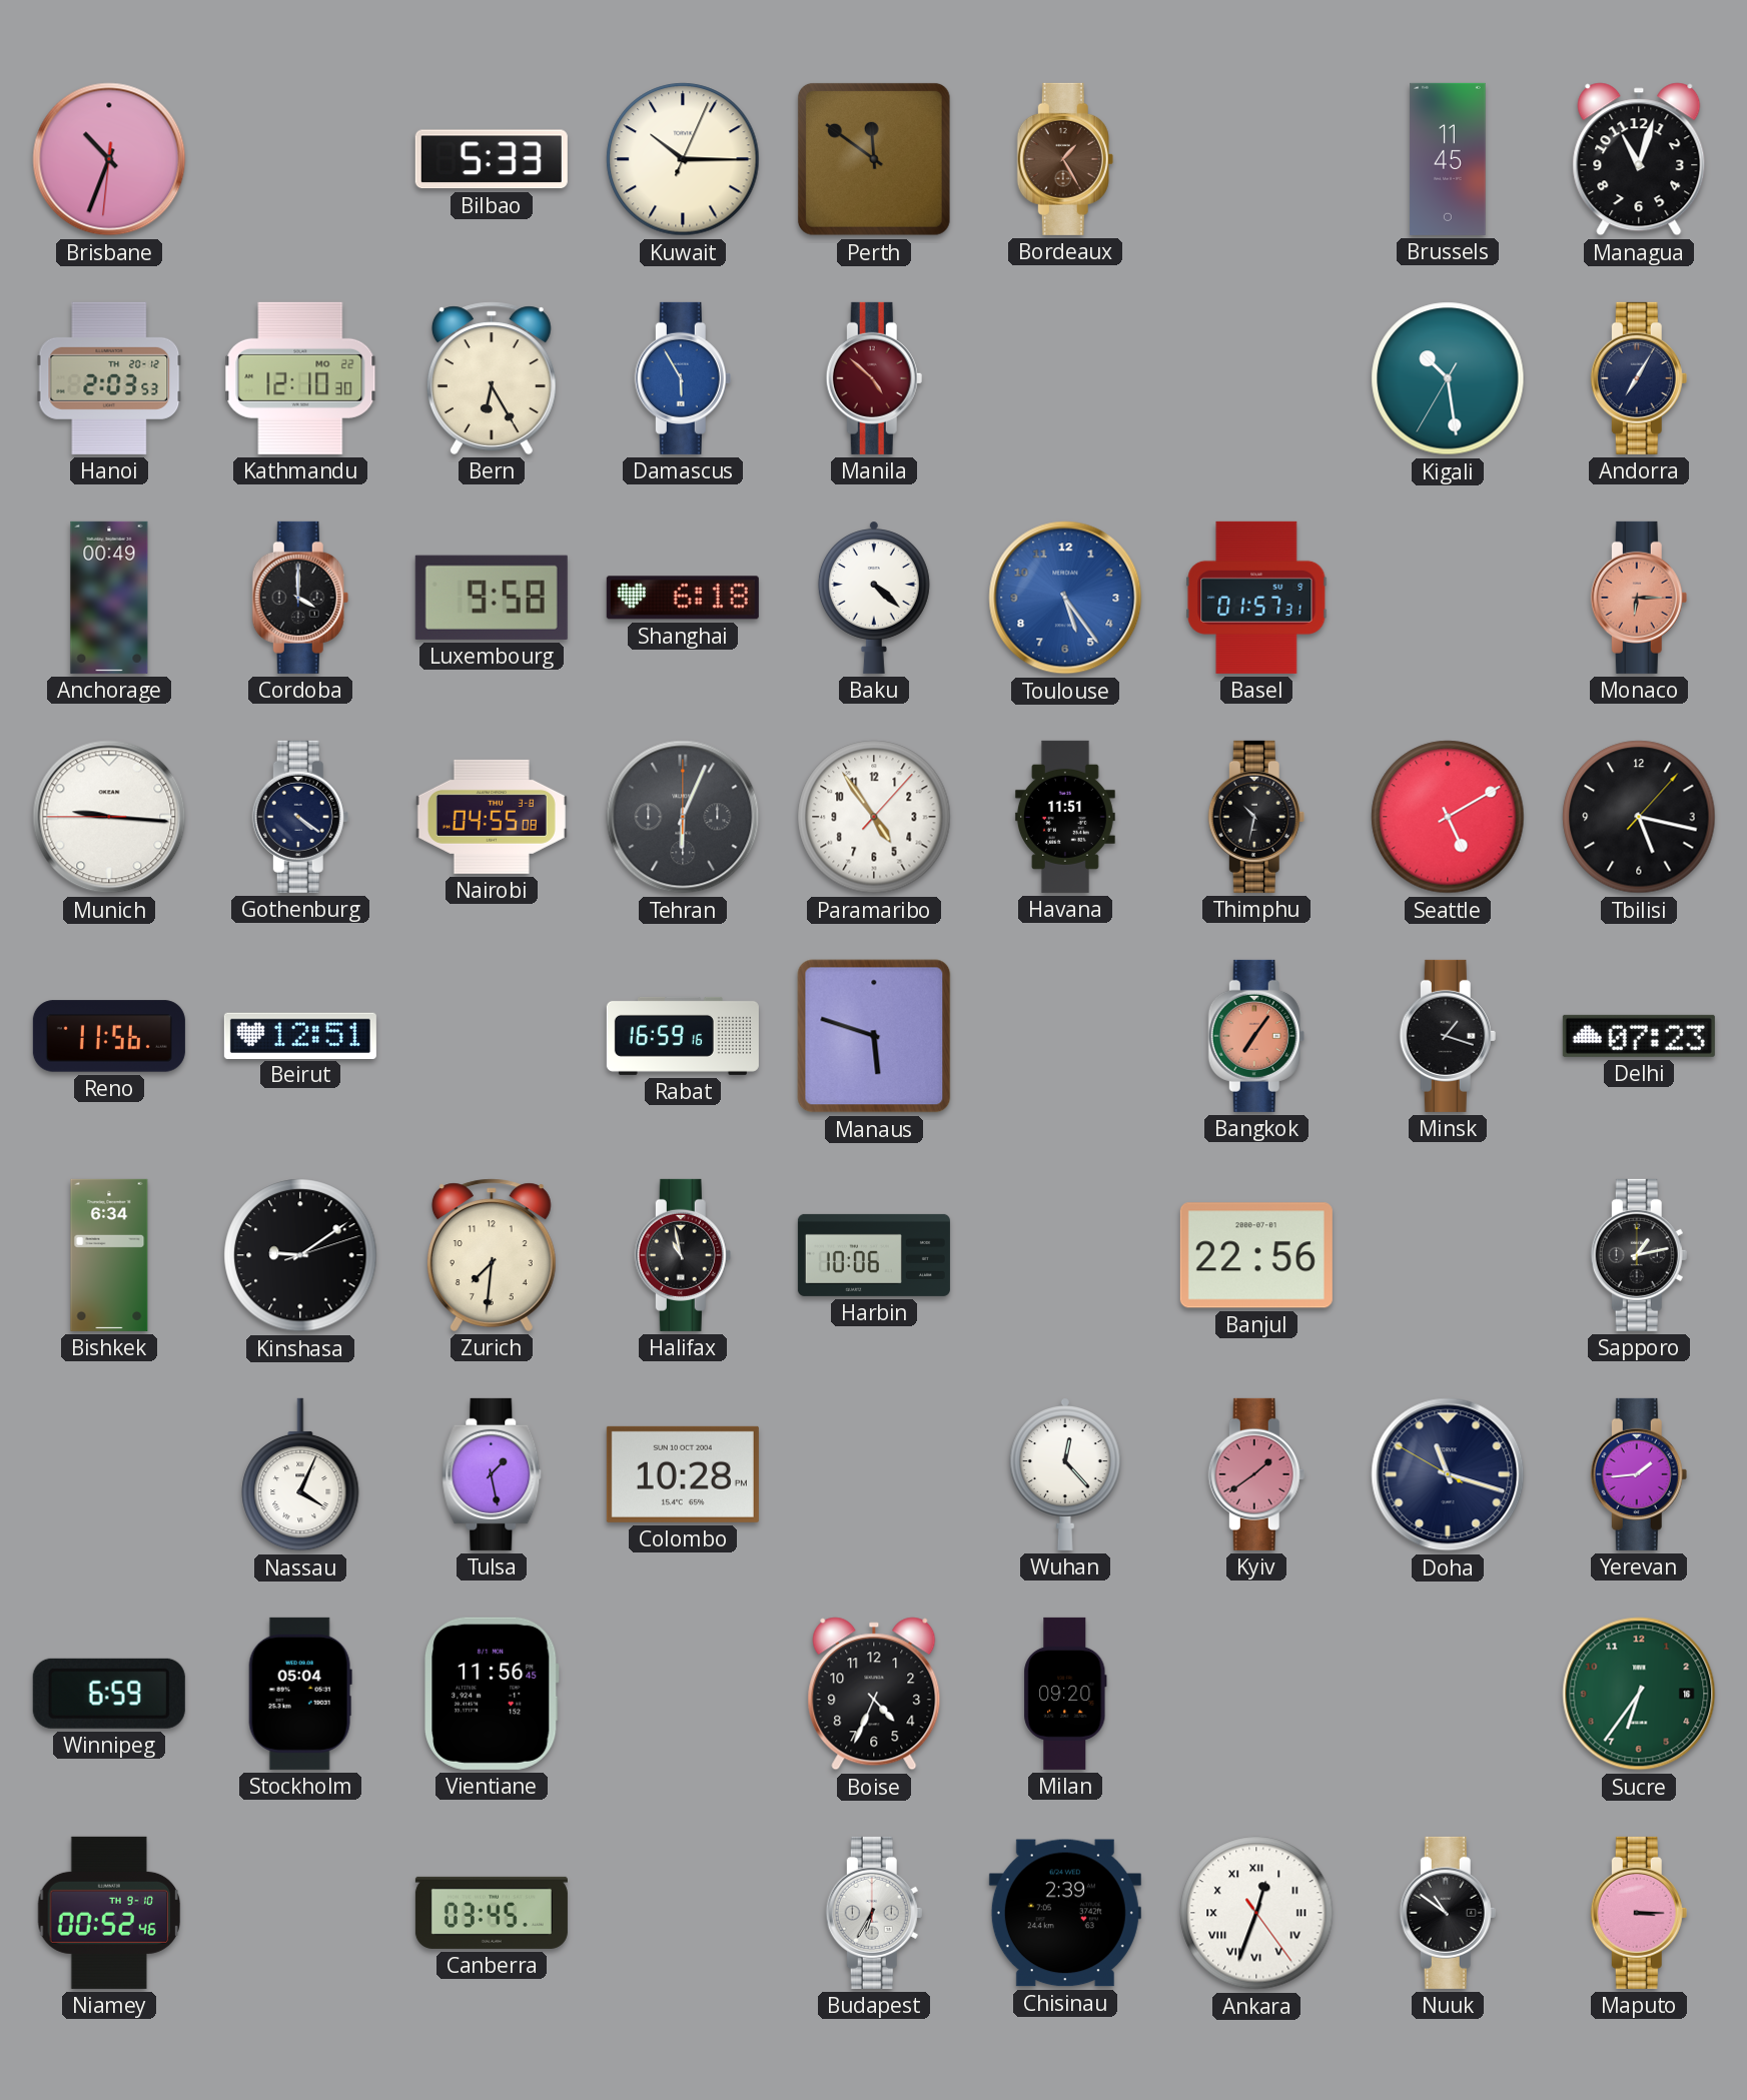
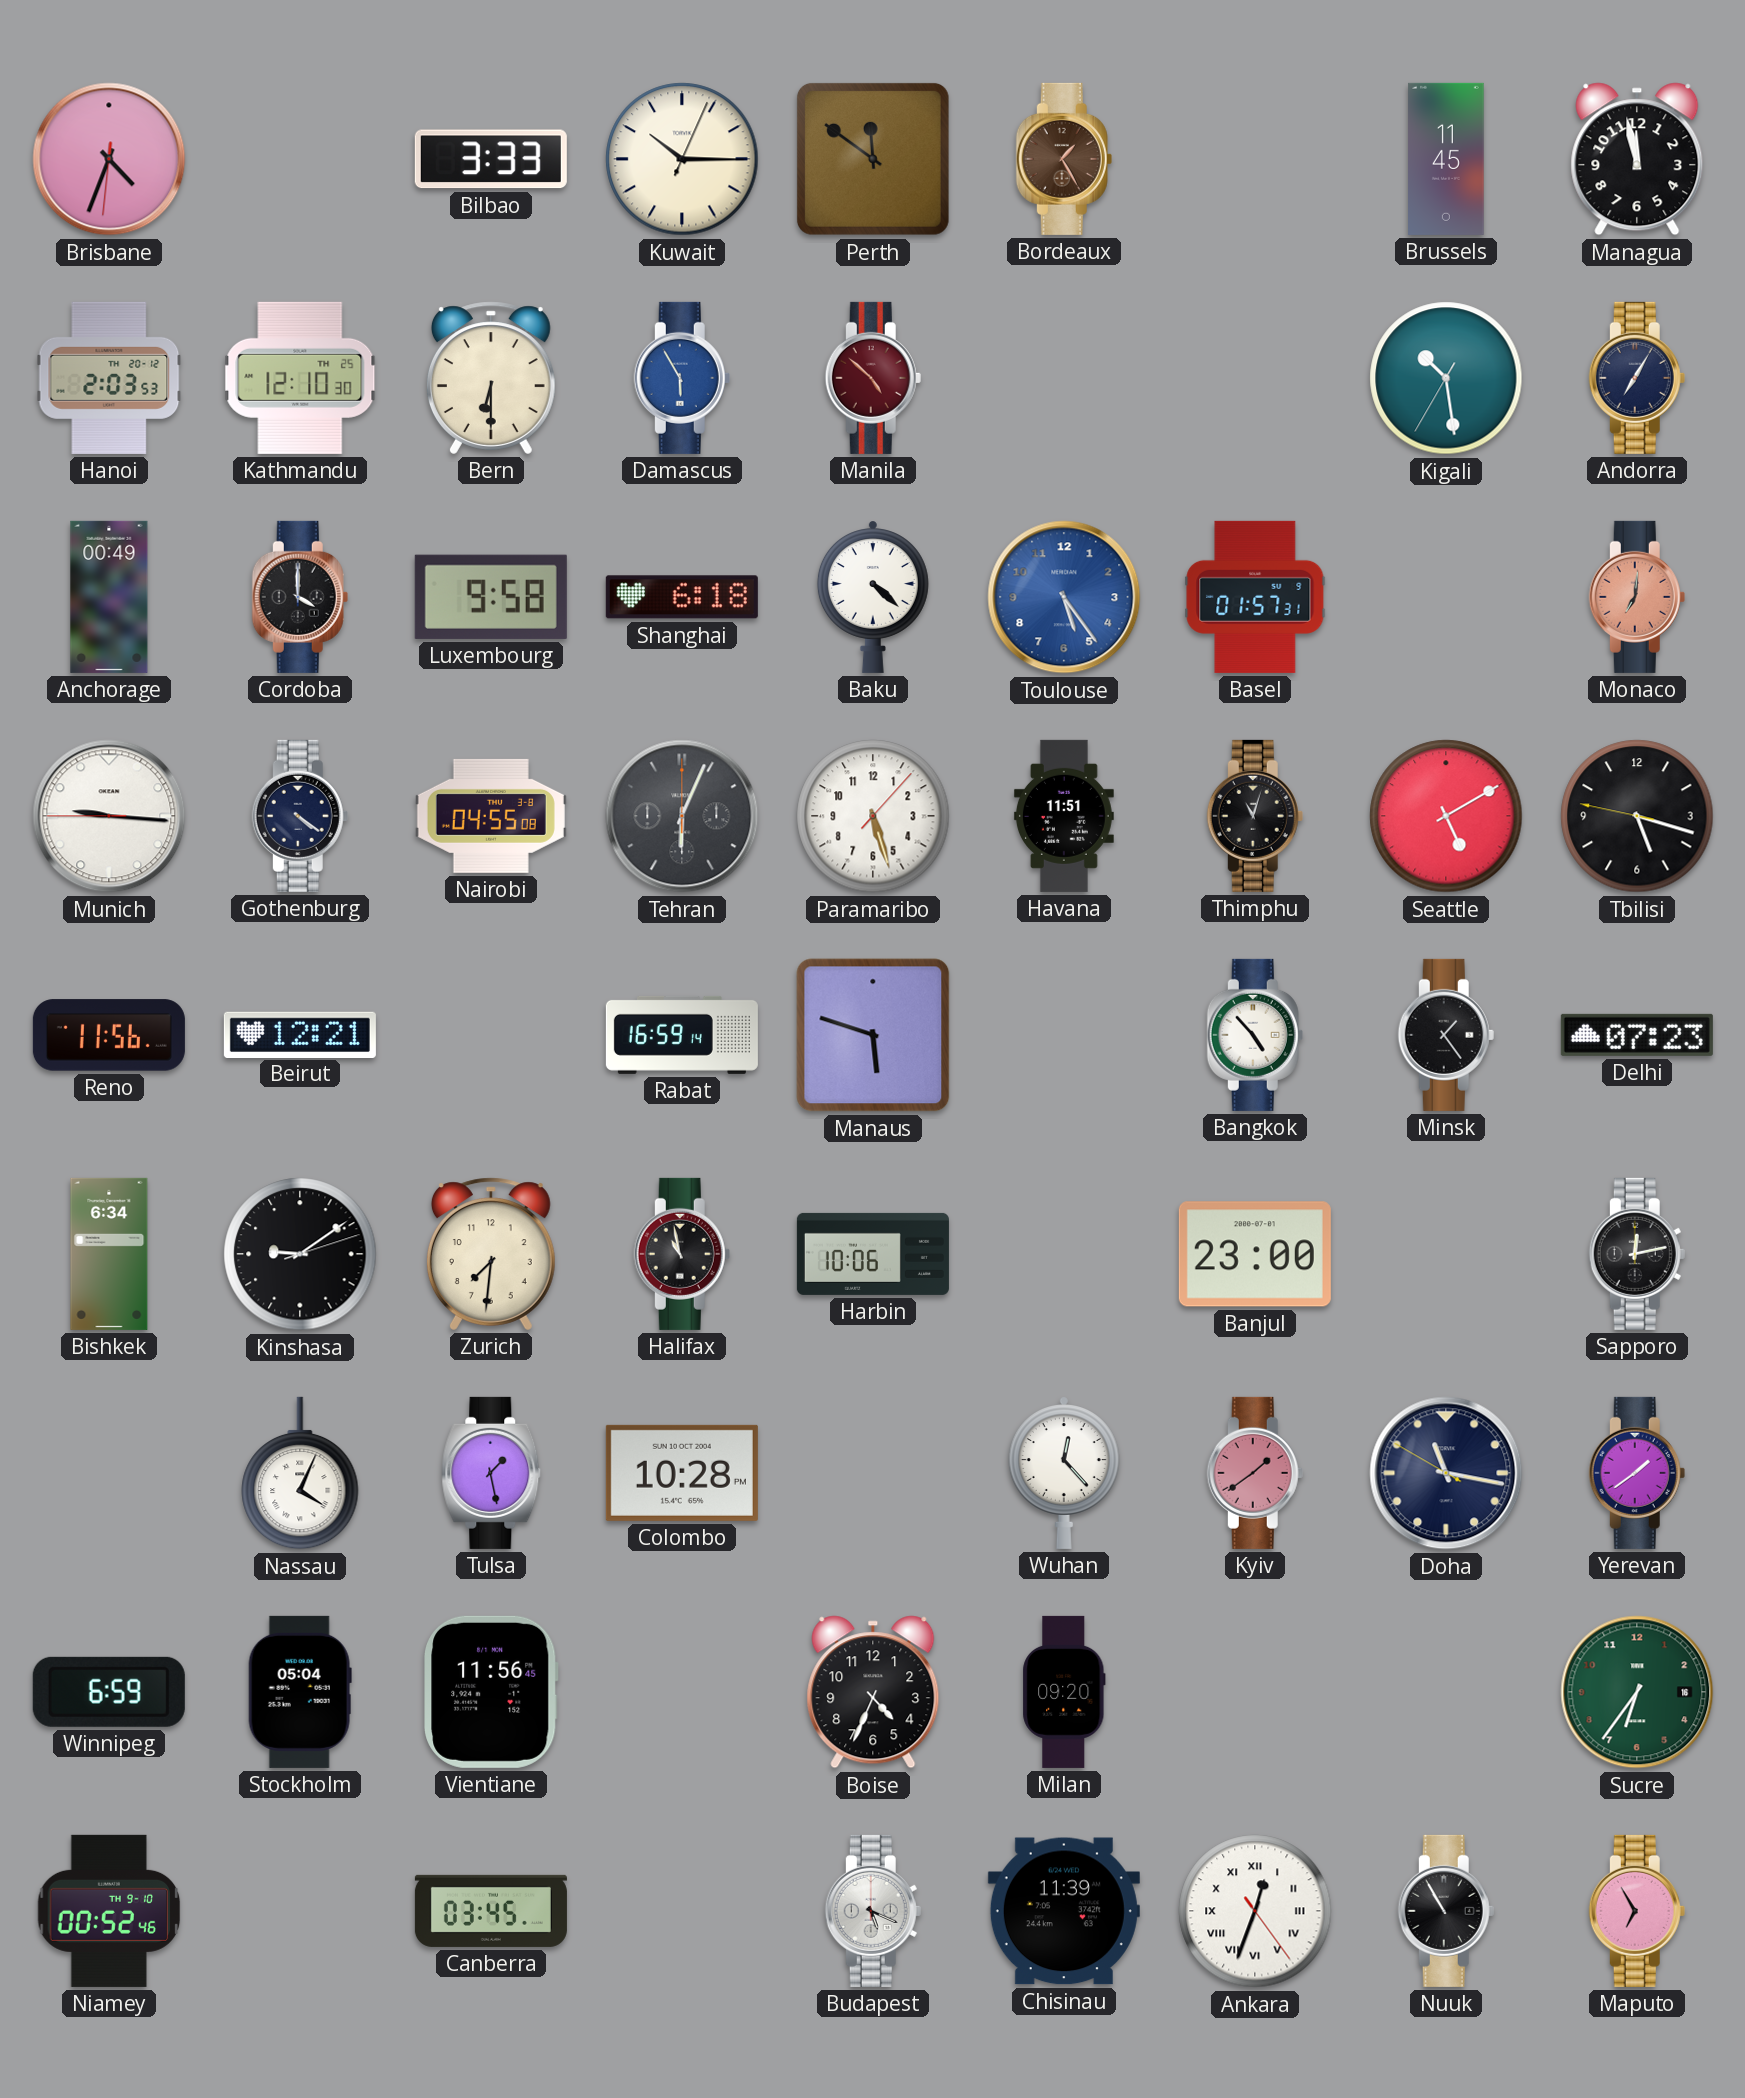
Brisbane: 10:33 -> 4:33 (109, 159)
Bilbao: 5:33 -> 3:33 (491, 159)
Managua: 11:03 -> 11:58 (1637, 159)
Kathmandu date: MO 22 -> TH 25 (300, 378)
Bern: 6:25 -> 6:30 (491, 378)
Monaco: 6:15 -> 7:01 (1637, 597)
Paramaribo: 4:54 -> 5:27 (873, 816)
Thimphu: 10:32 -> 11:03 (1255, 816)
Tbilisi: 5:17:07 -> 5:17:47 (1637, 816)
Beirut: 12:51 -> 12:21 (300, 1034)
Rabat: 16:59:16 -> 16:59:14 (682, 1035)
Bangkok: 7:06 -> 4:53 (1255, 1035)
Bangkok dial: salmon -> white (1255, 1035)
Minsk: 1:18 -> 1:24 (1446, 1035)
Banjul: 22:56 -> 23:00 (1255, 1254)
Sapporo: 1:13 -> 12:13 (1637, 1254)
Doha: 11:17 -> 11:16 (1446, 1473)
Yerevan: 1:44 -> 1:39 (1637, 1473)
Budapest: 6:35 -> 5:19 (873, 1911)
Chisinau: 2:39 -> 11:39 (1064, 1911)
Nuuk: 10:51 -> 10:55 (1446, 1911)
Maputo: 3:15 -> 6:55 (1637, 1911)
